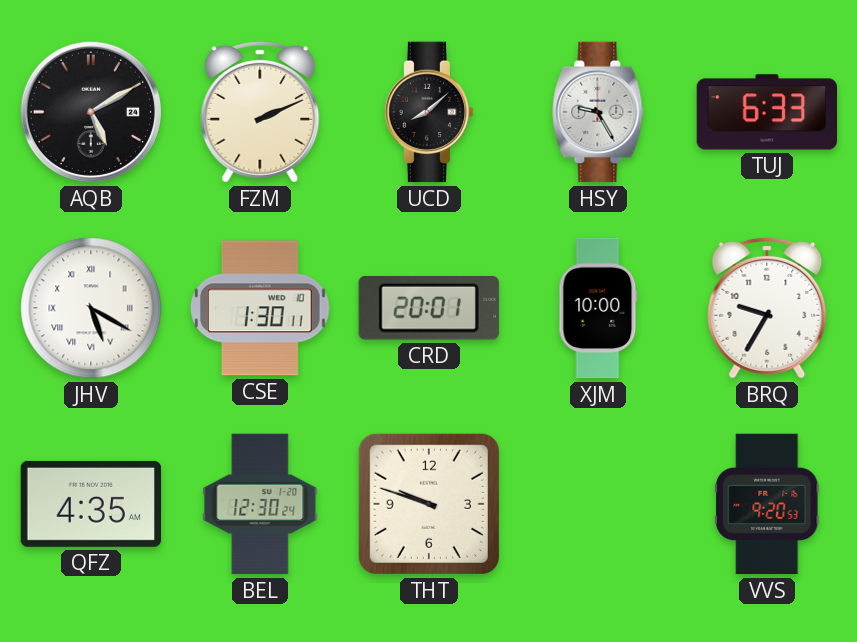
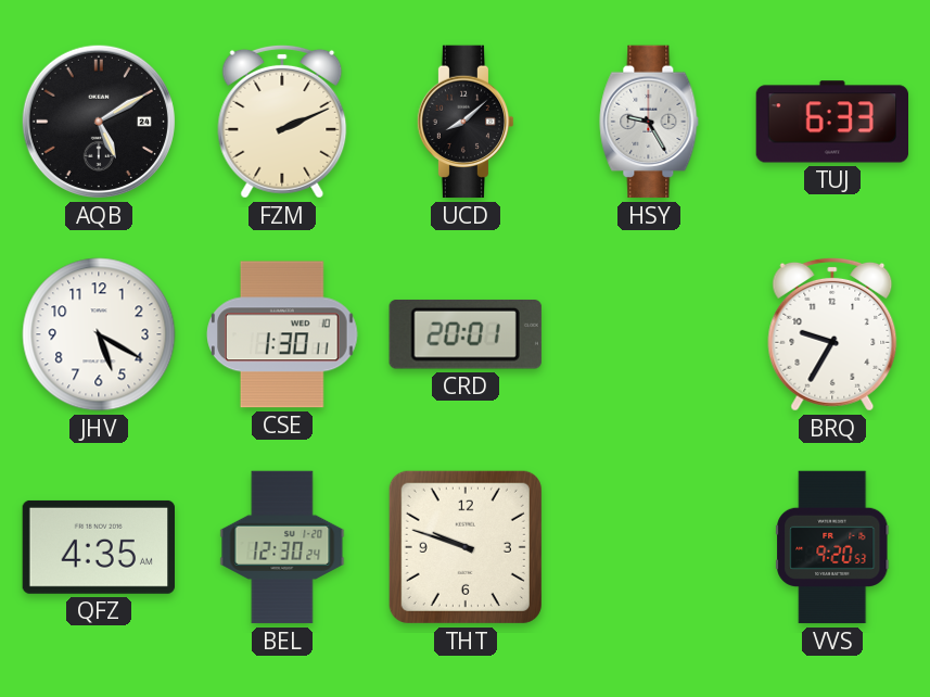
JHV numerals: Roman -> Arabic (99, 334)
XJM: 10:00 -> none (598, 308)
